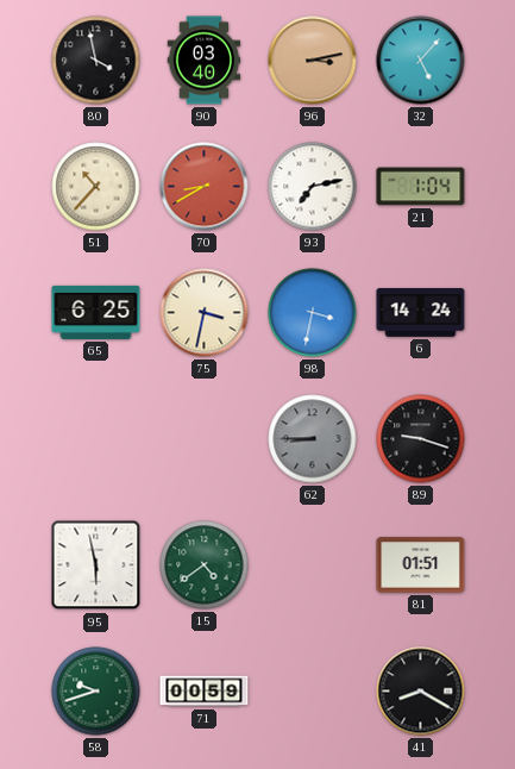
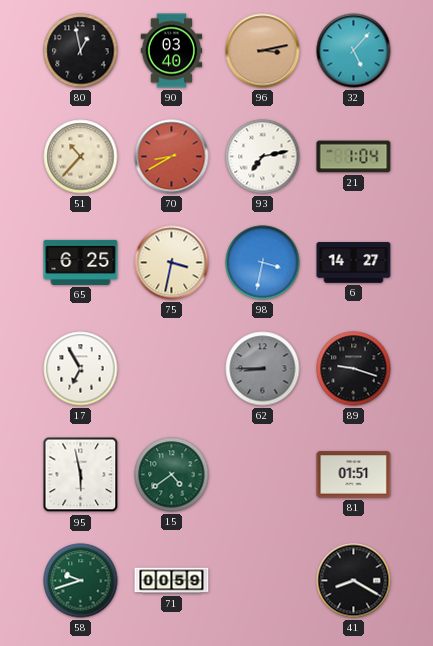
80: 3:58 -> 12:58 (81, 51)
6: 14:24 -> 14:27 (354, 263)
17: none -> 6:55 (81, 369)
